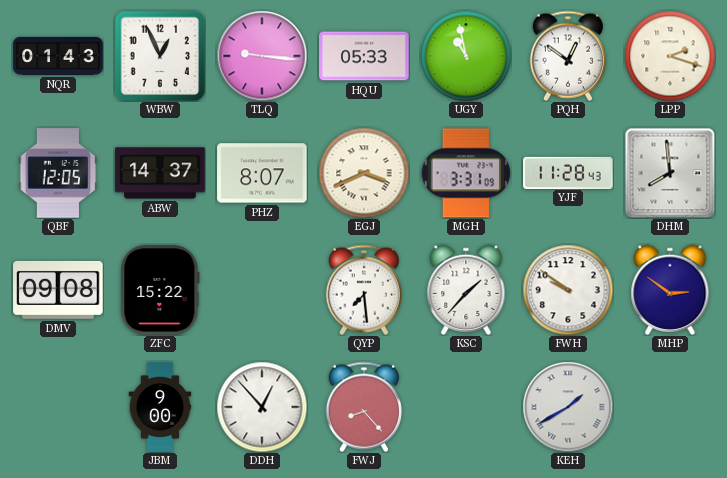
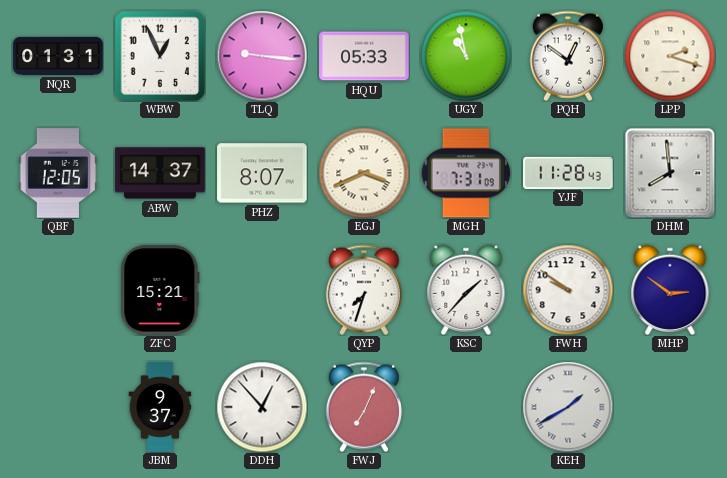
NQR: 01:43 -> 01:31 (58, 56)
MGH: 3:31 -> 7:31 (465, 173)
DMV: 09:08 -> none (58, 290)
ZFC: 15:22 -> 15:21 (160, 290)
QYP: 7:29 -> 7:33 (364, 290)
JBM: 9:00 -> 9:37 (160, 407)
FWJ: 8:23 -> 7:04 (364, 407)
